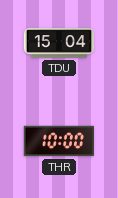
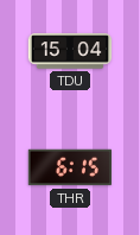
THR: 10:00 -> 6:15 (70, 167)
